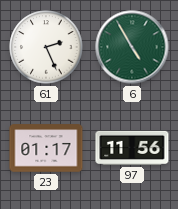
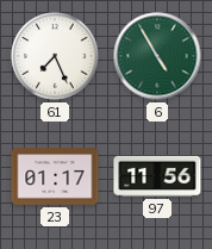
61: 2:26 -> 7:26 (55, 56)
